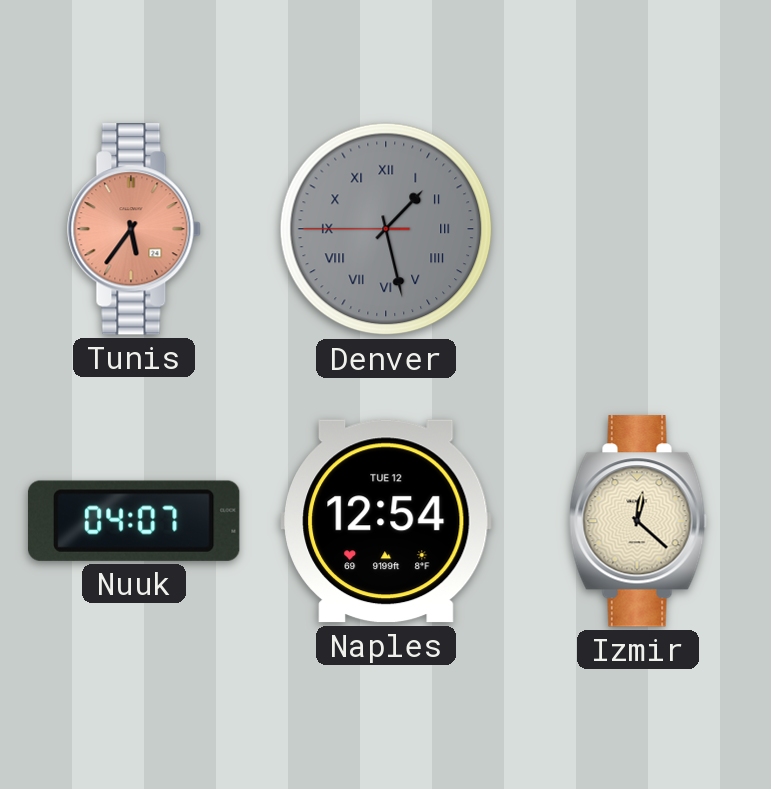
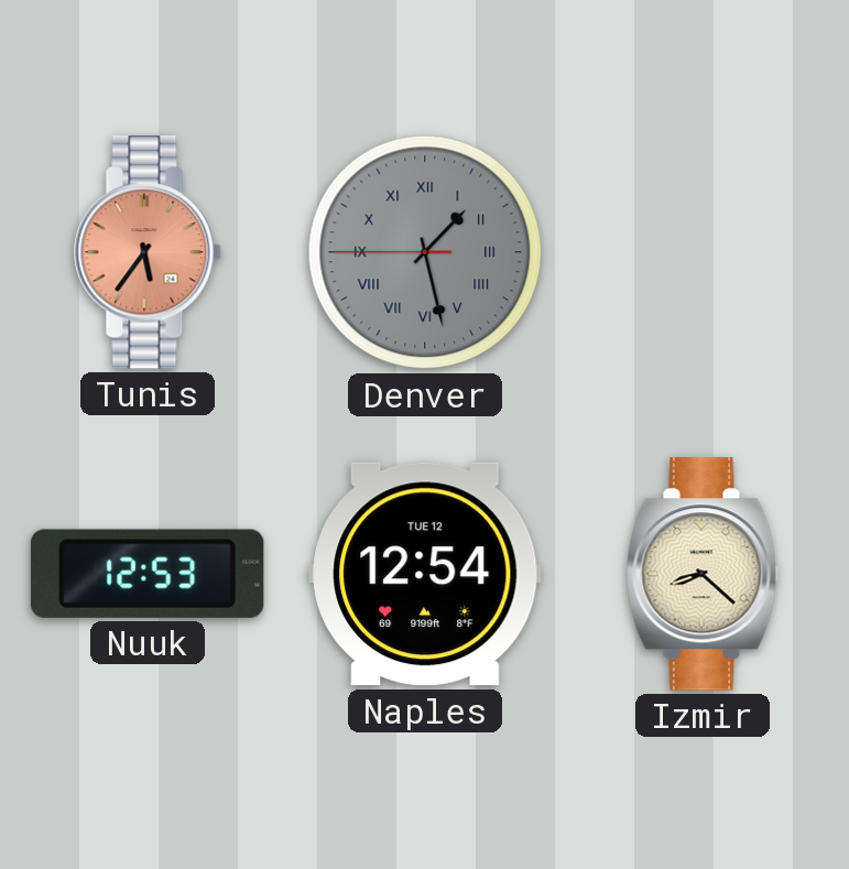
Nuuk: 04:07 -> 12:53 (148, 574)
Izmir: 12:22 -> 8:22 (703, 574)
